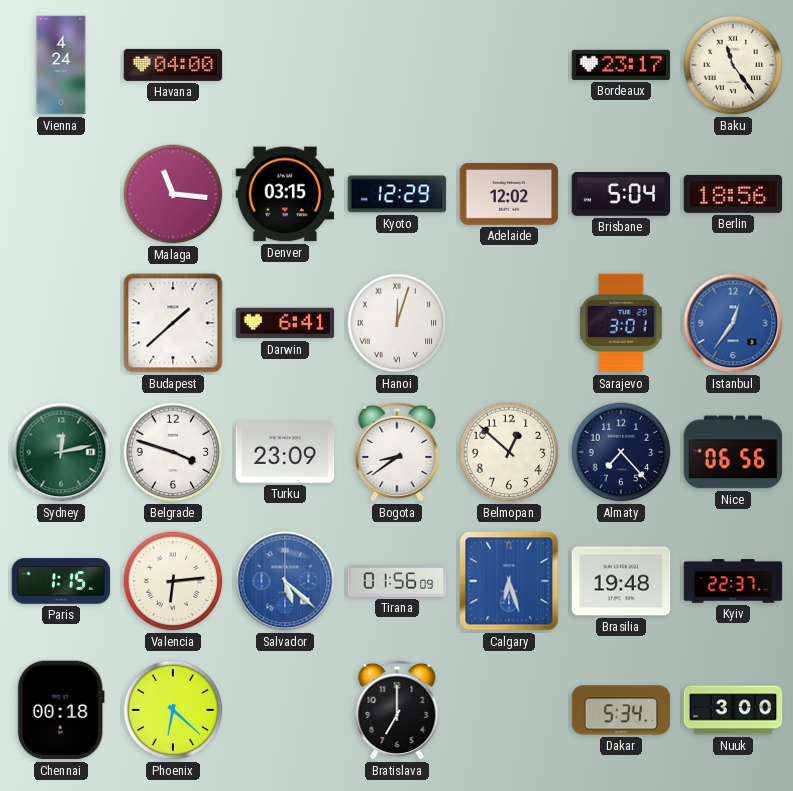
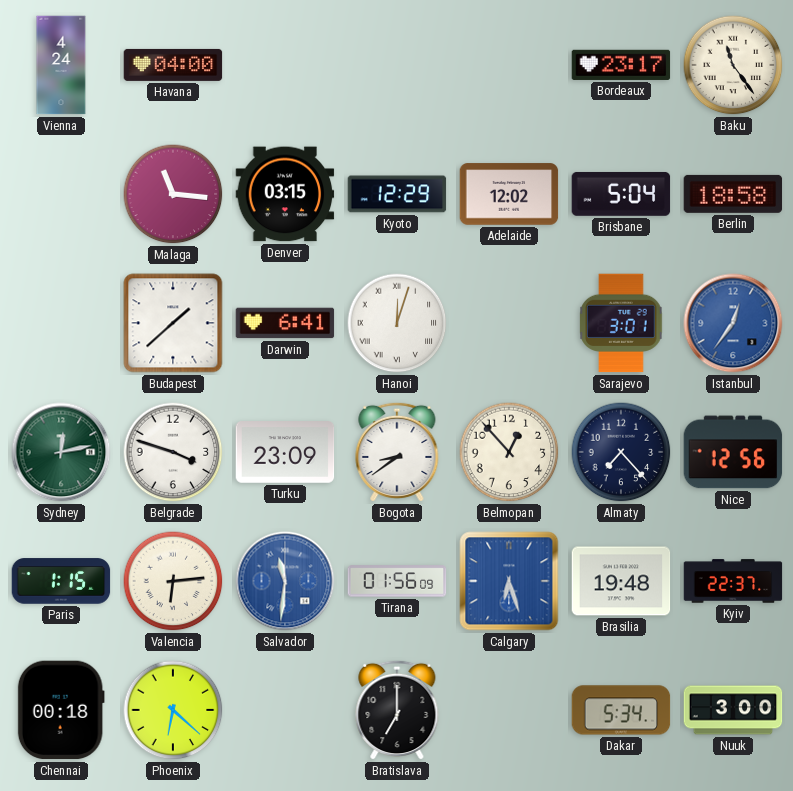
Berlin: 18:56 -> 18:58 (733, 194)
Belmopan: 12:52 -> 12:53 (509, 452)
Nice: 06:56 -> 12:56 (733, 452)
Salvador: 5:22 -> 11:31 (285, 581)
